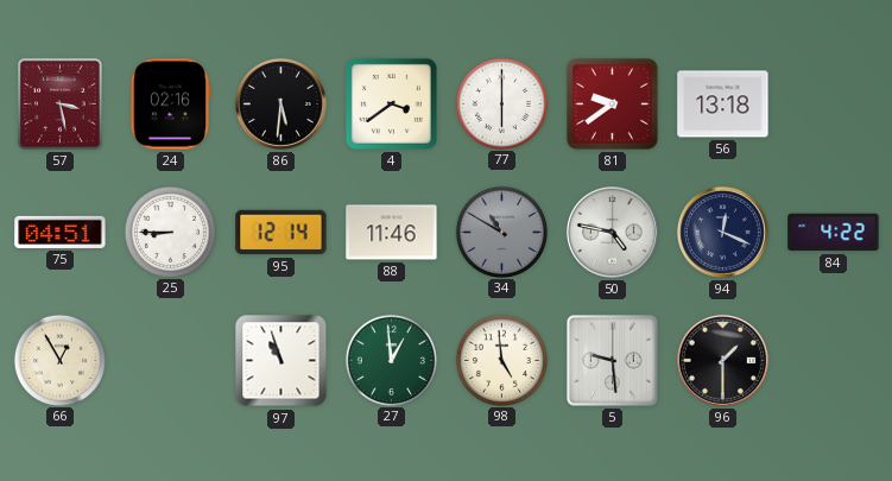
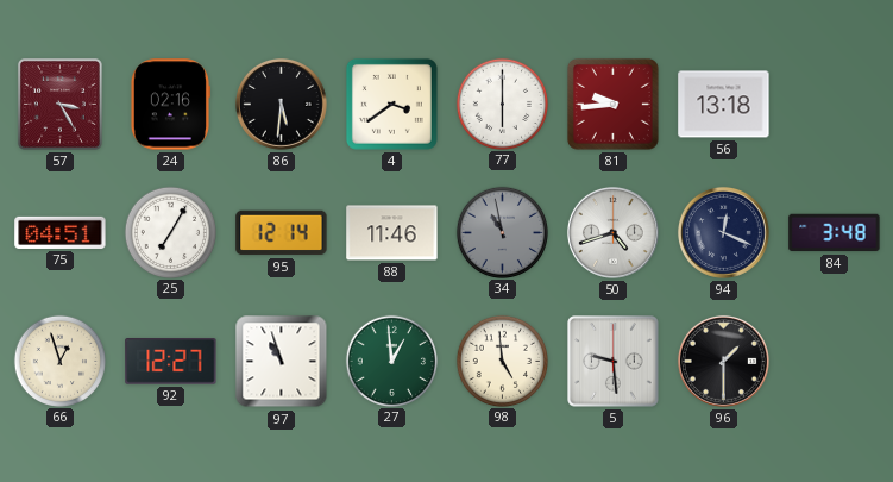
57: 3:28 -> 3:25 (59, 104)
81: 9:39 -> 9:44 (612, 104)
25: 8:45 -> 7:05 (170, 232)
34: 10:50 -> 10:58 (502, 232)
50: 4:47 -> 4:42 (612, 232)
84: 4:22 -> 3:48 (835, 233)
66: 12:55 -> 12:57 (59, 361)
92: none -> 12:27 (171, 362)
